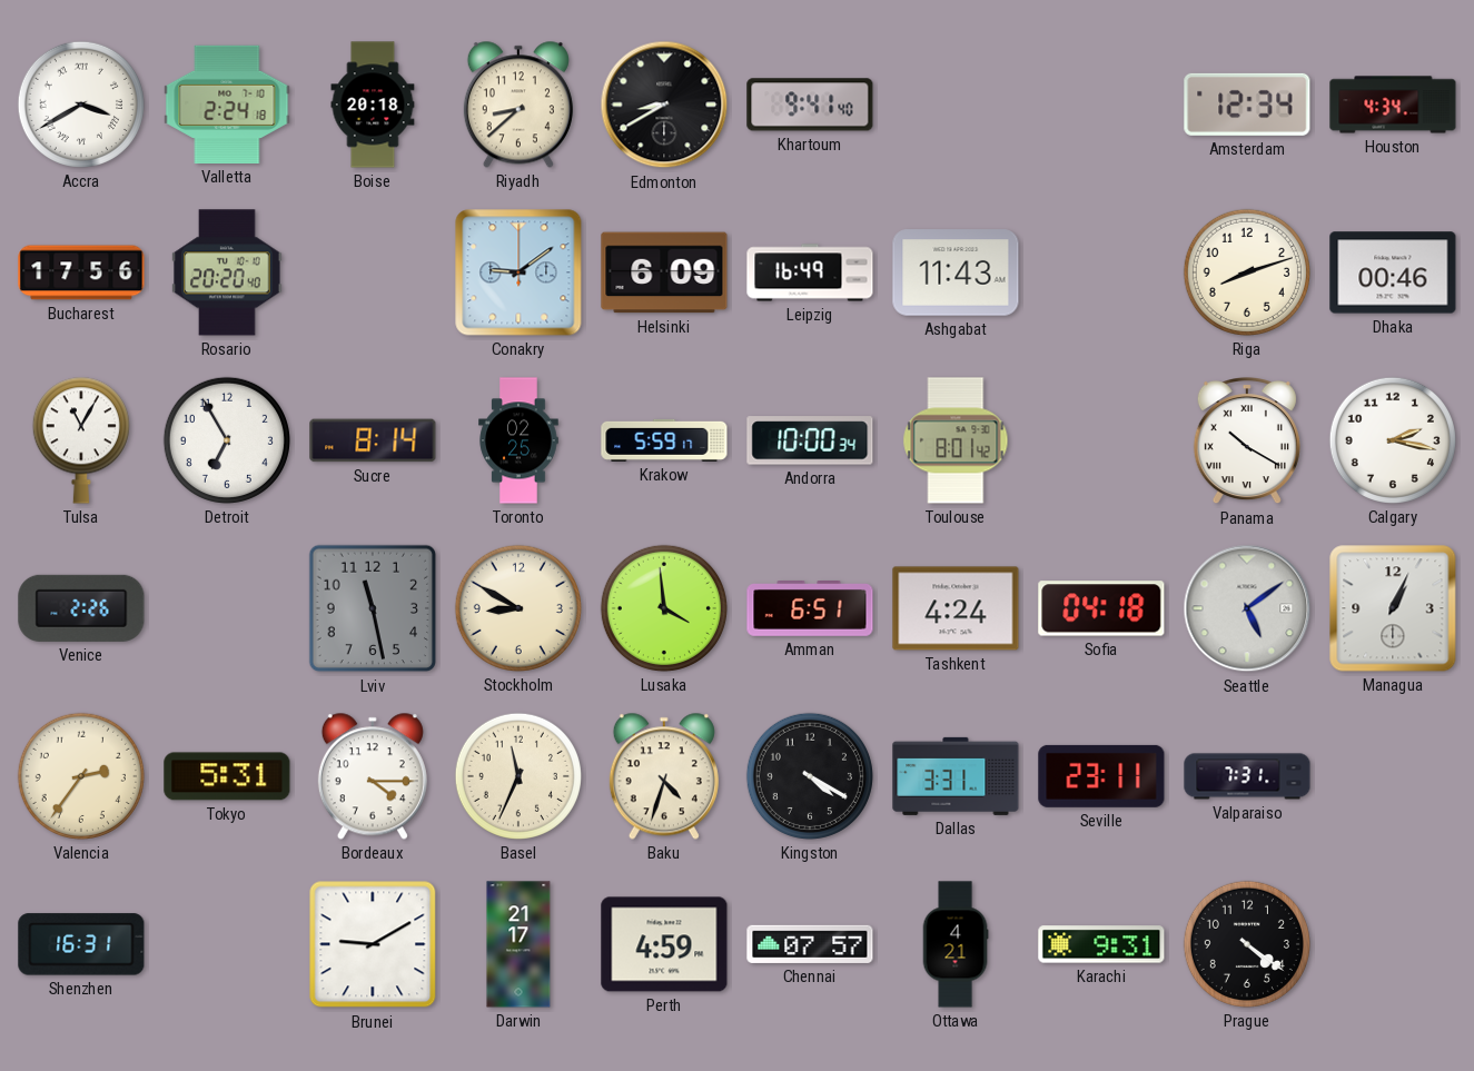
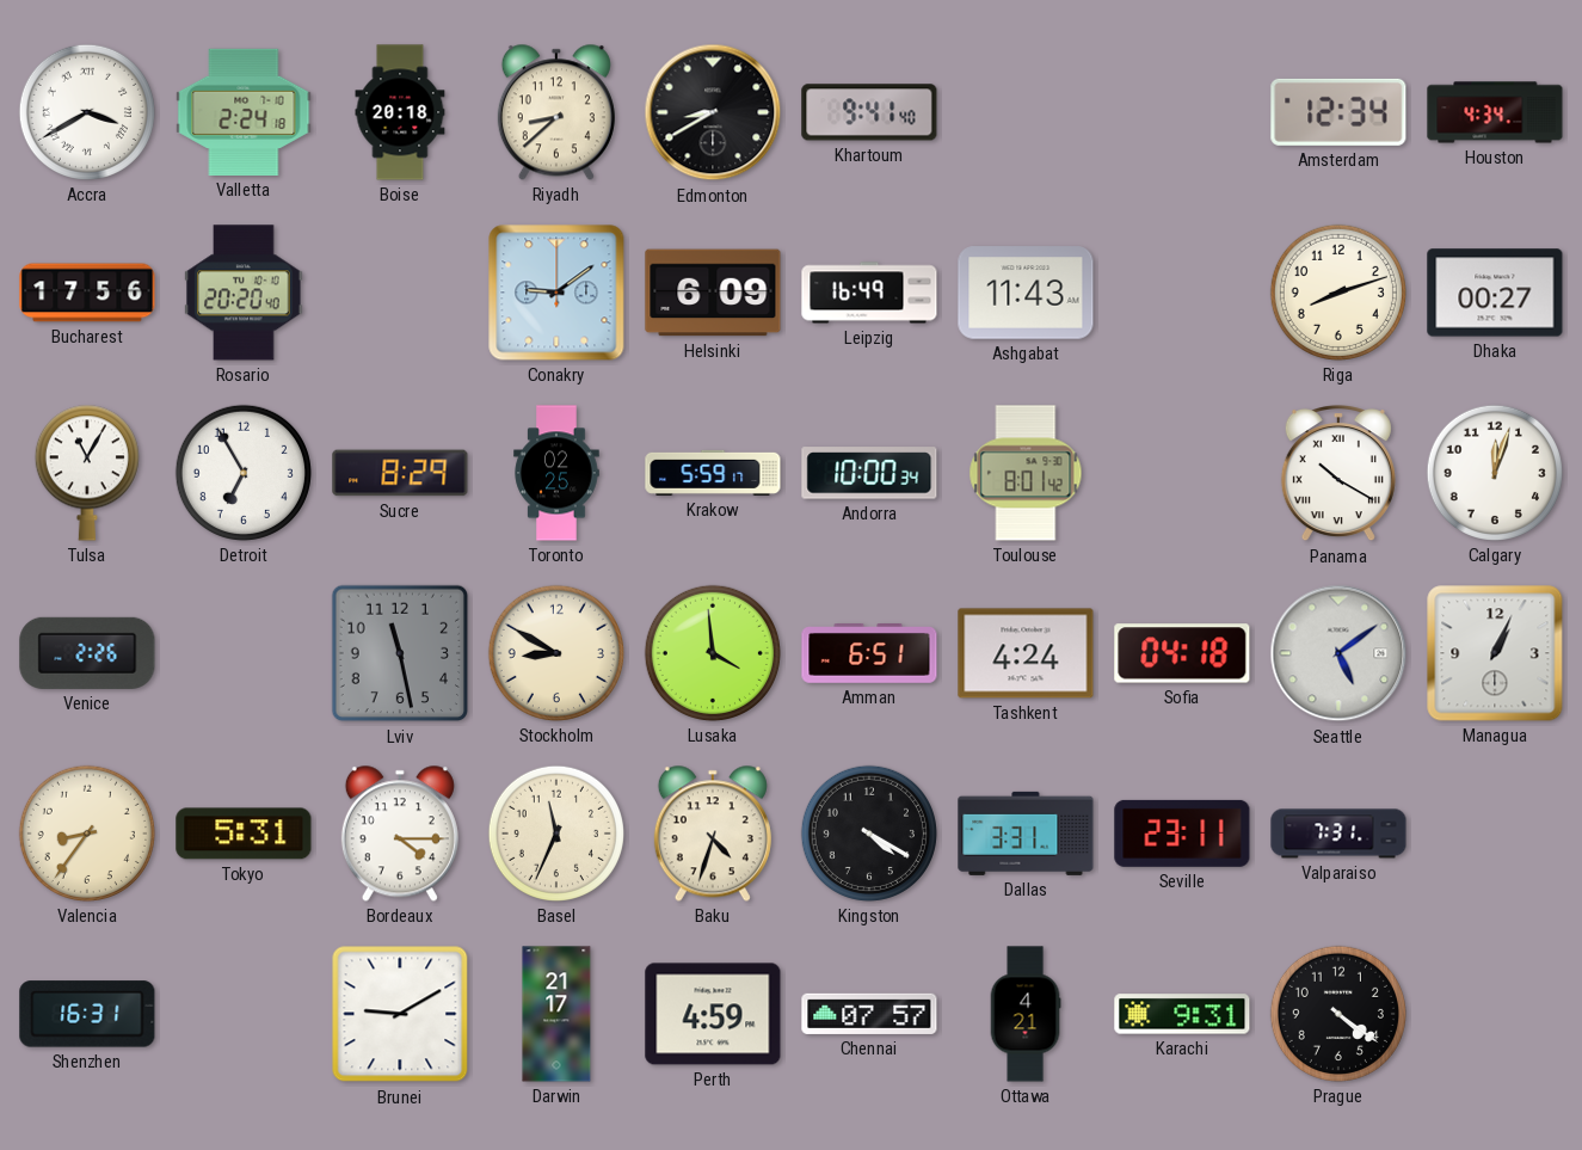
Dhaka: 00:46 -> 00:27 (1495, 293)
Sucre: 8:14 -> 8:29 (400, 473)
Calgary: 2:17 -> 12:03 (1495, 473)
Valencia: 2:36 -> 8:36 (87, 834)
